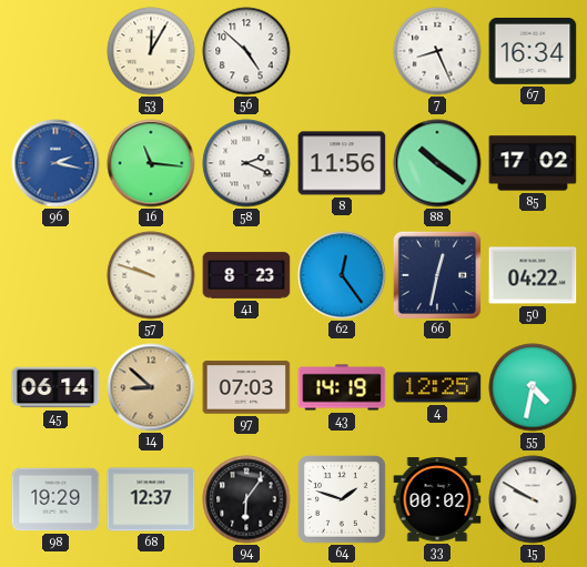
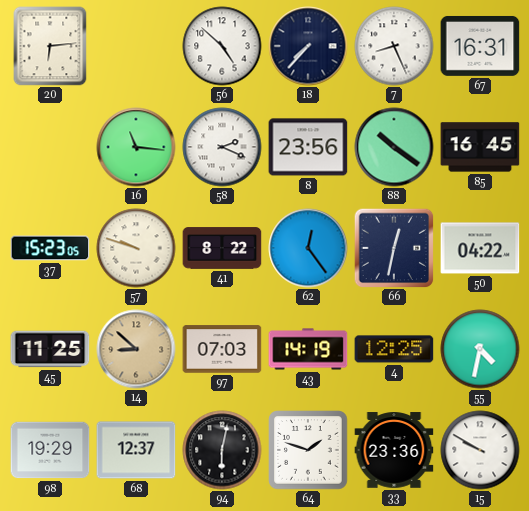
20: none -> 6:14 (50, 46)
53: 12:05 -> none (151, 51)
18: none -> 7:37 (308, 46)
67: 16:34 -> 16:31 (480, 46)
96: 2:17 -> none (55, 163)
8: 11:56 -> 23:56 (308, 147)
85: 17:02 -> 16:45 (480, 147)
37: none -> 15:23 (50, 248)
41: 8:23 -> 8:22 (222, 248)
45: 06:14 -> 11:25 (50, 349)
94: 6:06 -> 6:02 (222, 450)
33: 00:02 -> 23:36 (394, 450)
